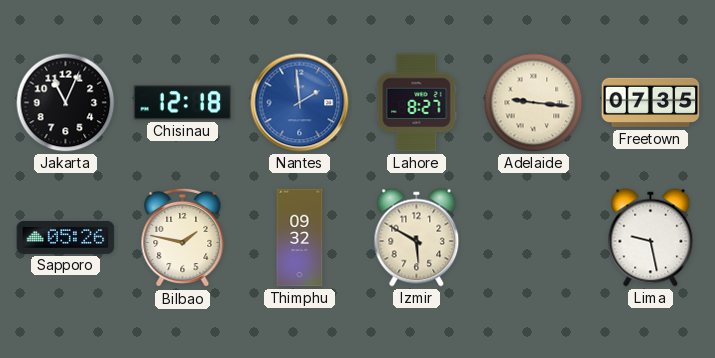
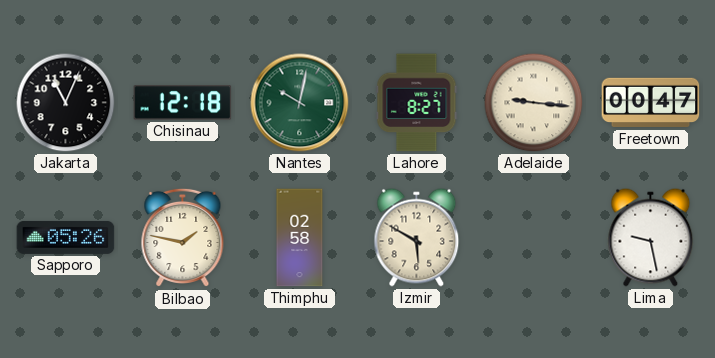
Nantes: 1:59 -> 10:02 (300, 103)
Nantes dial: blue -> green (300, 103)
Freetown: 07:35 -> 00:47 (651, 103)
Thimphu: 09:32 -> 02:58 (300, 238)
